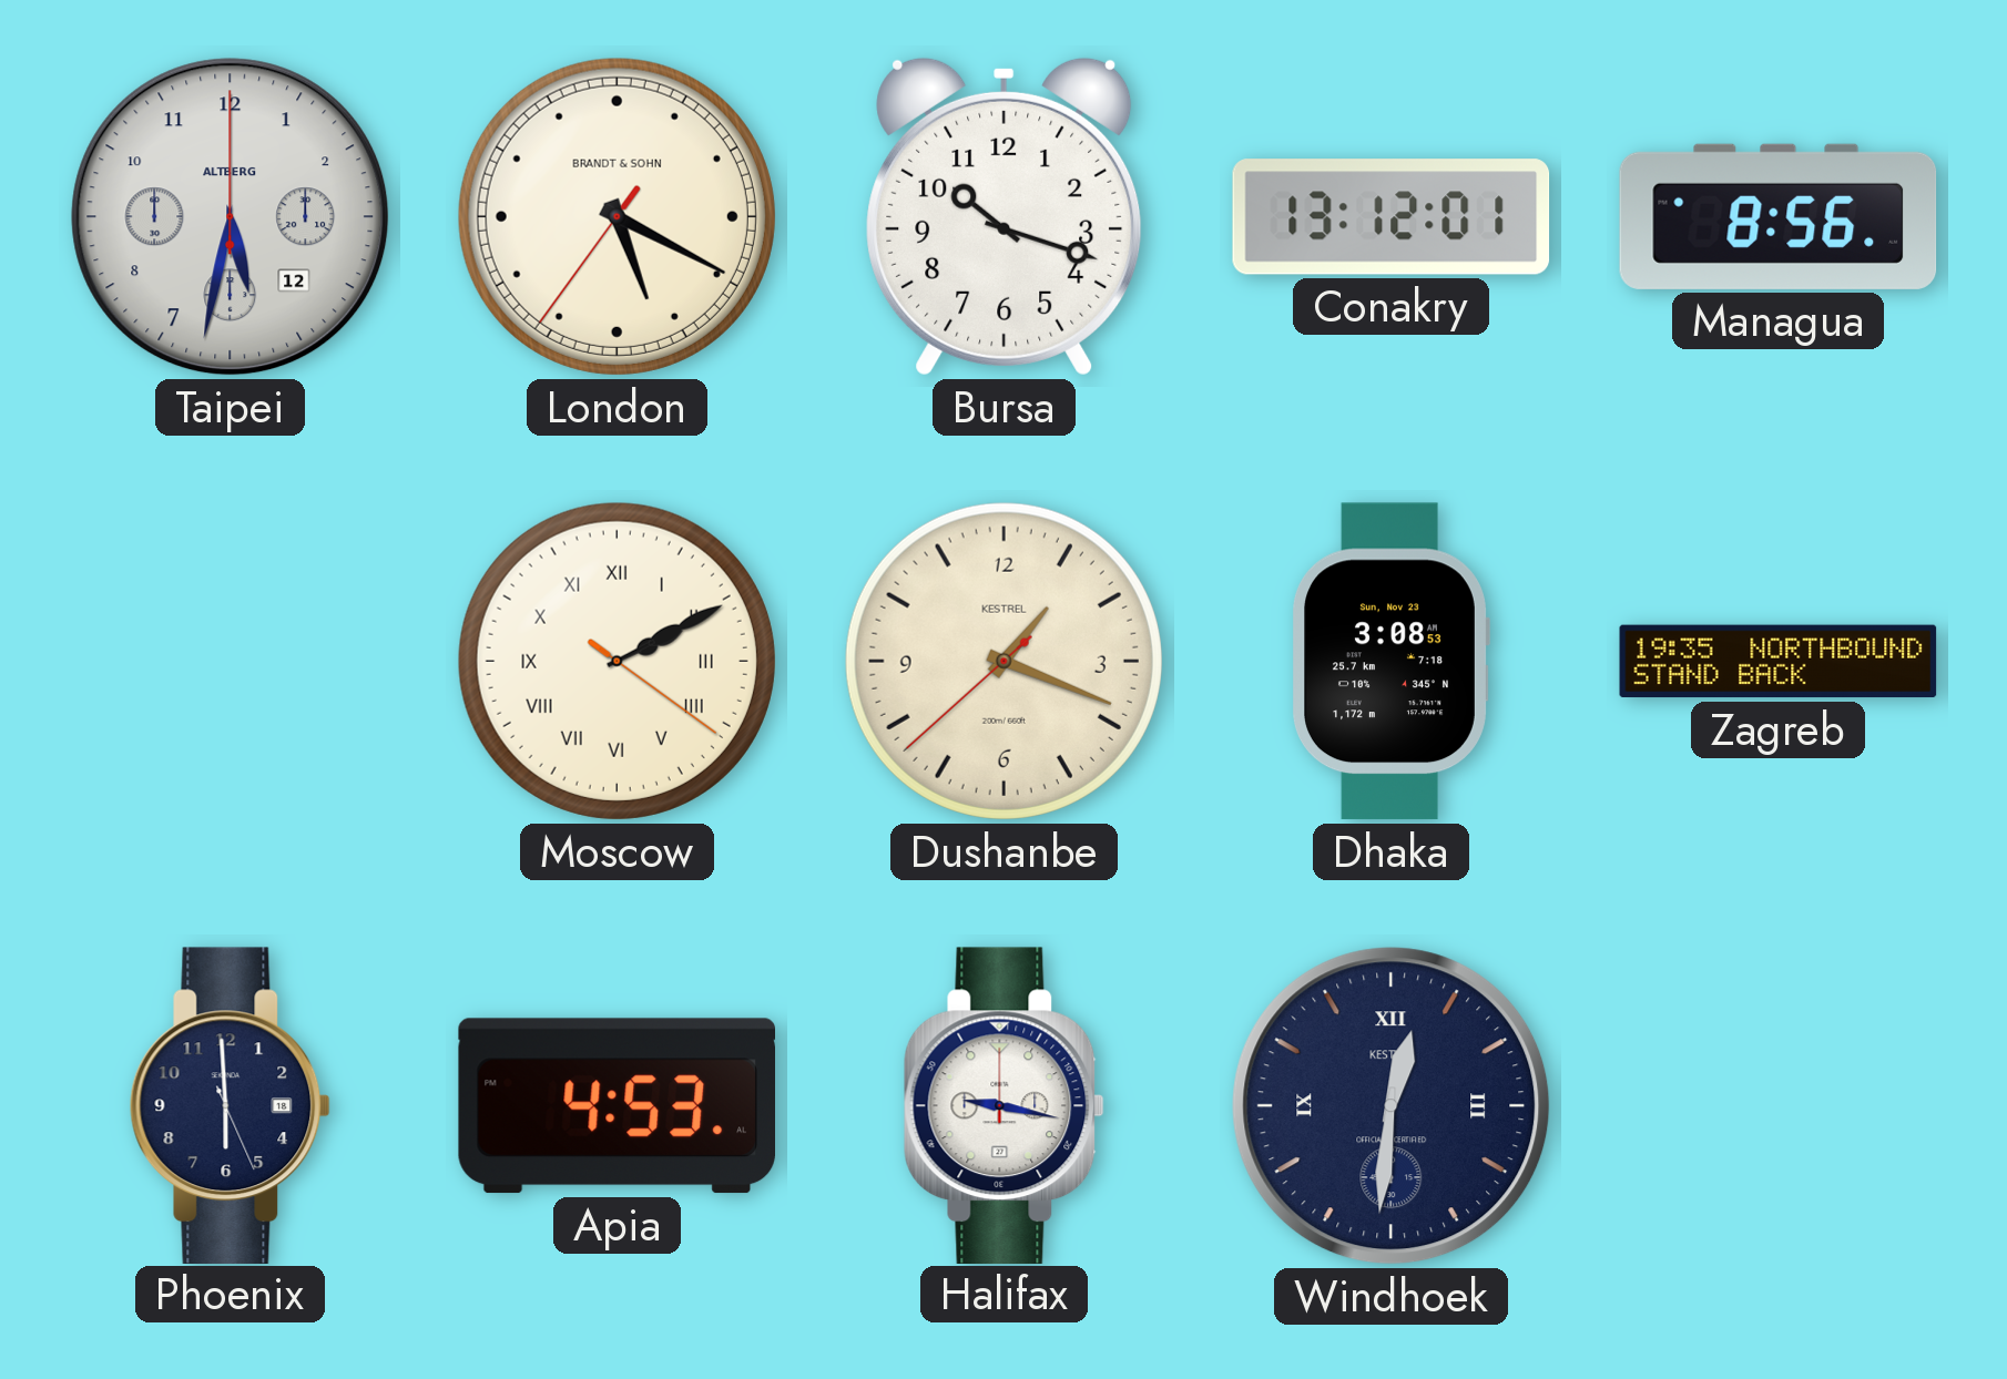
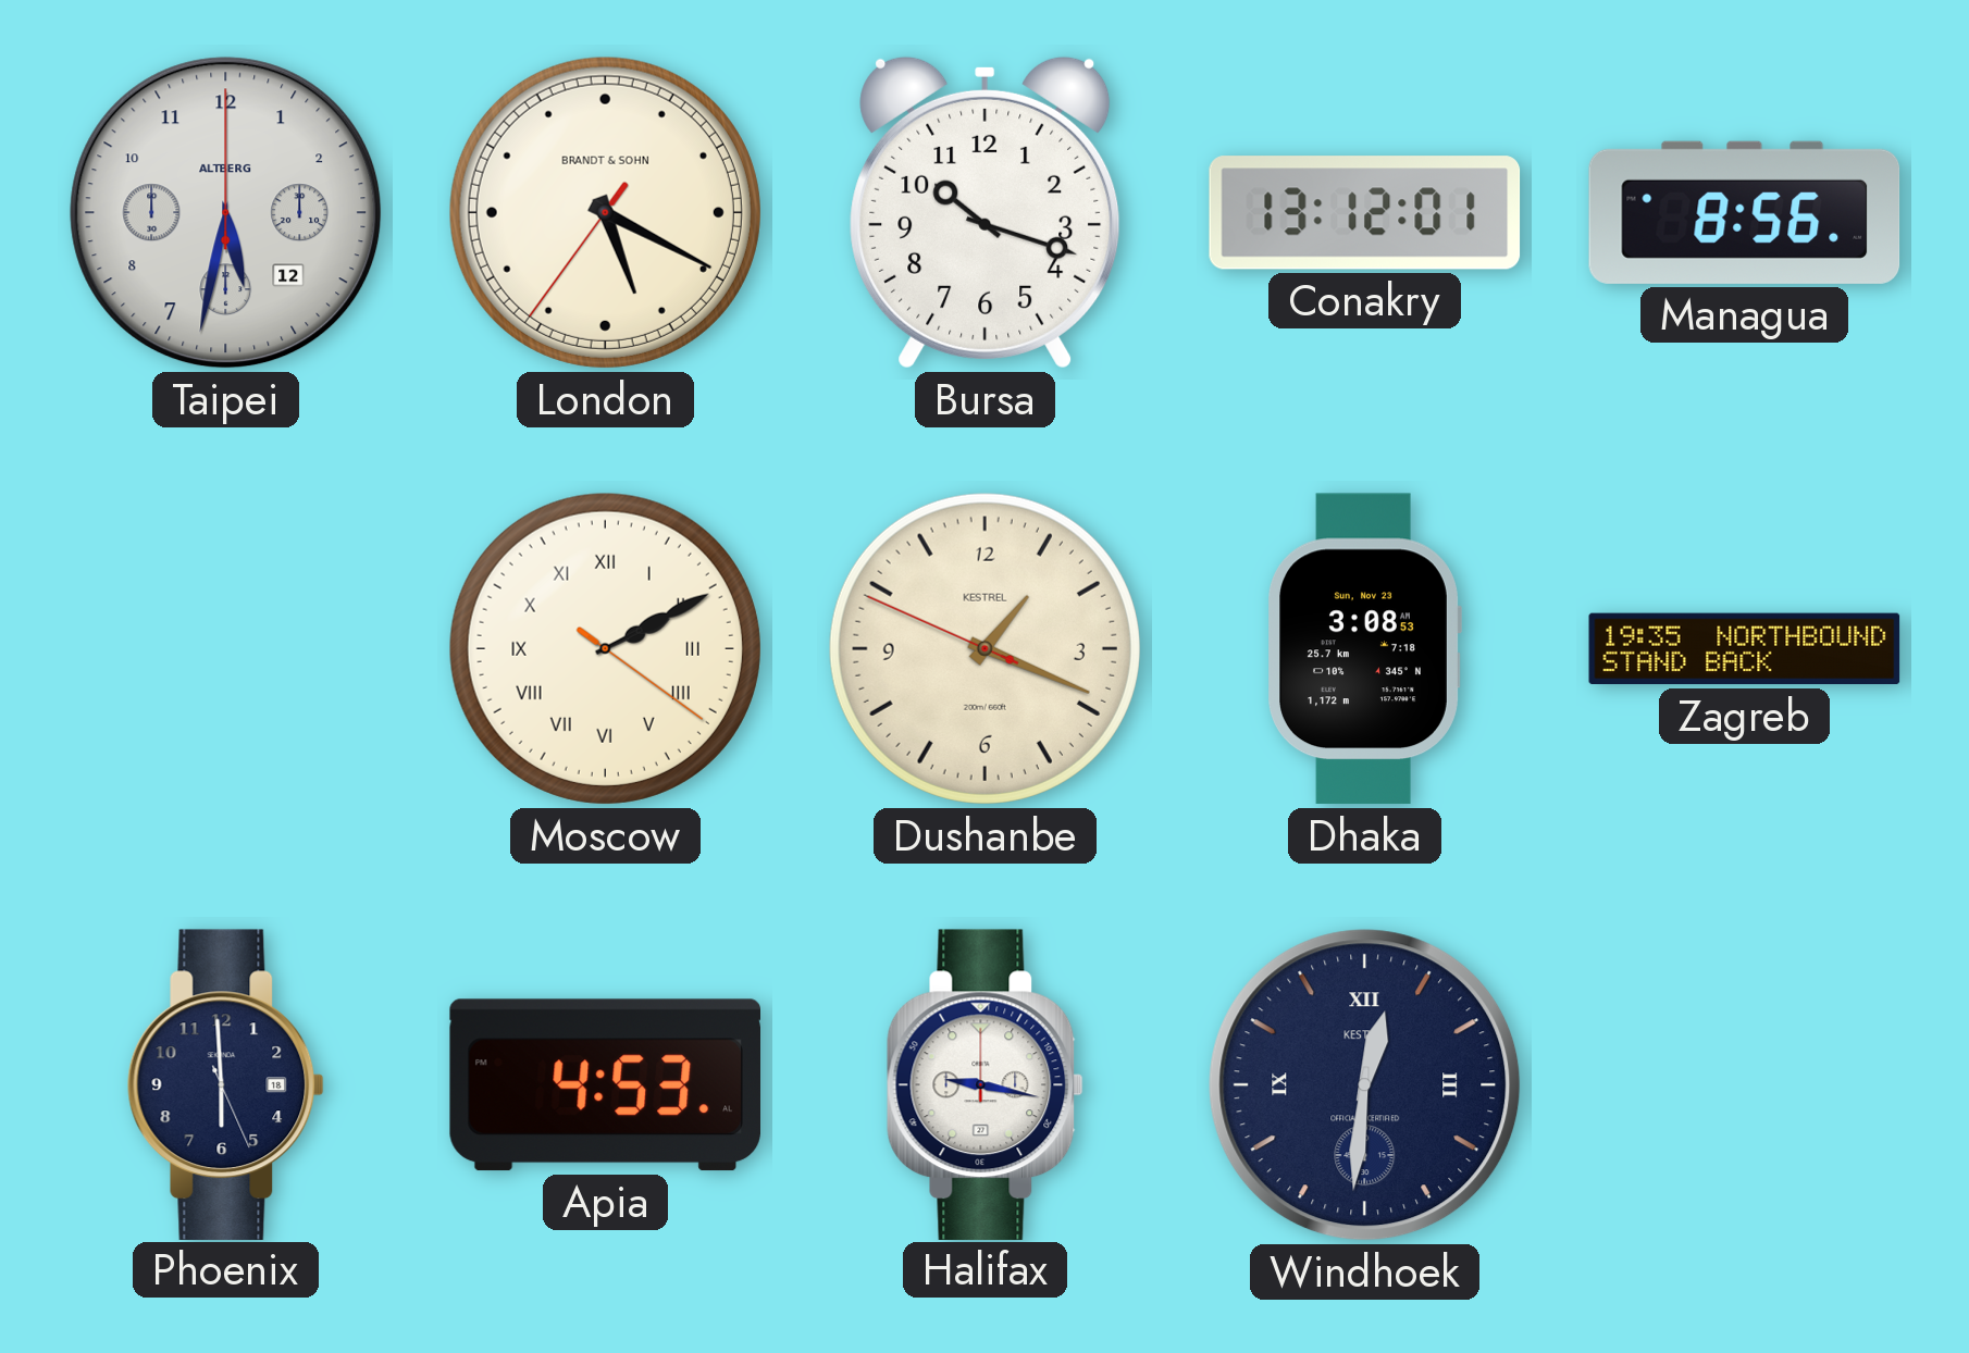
Dushanbe: 1:18:38 -> 1:18:49 (985, 648)
